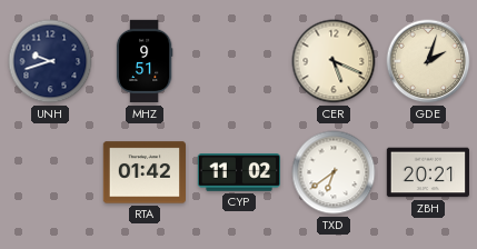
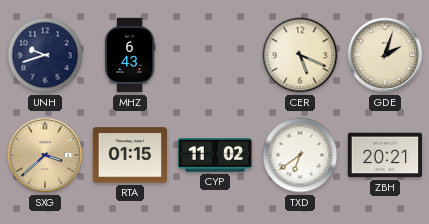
MHZ: 9:51 -> 6:43 (130, 55)
SXG: none -> 3:38 (45, 155)
RTA: 01:42 -> 01:15 (129, 155)
